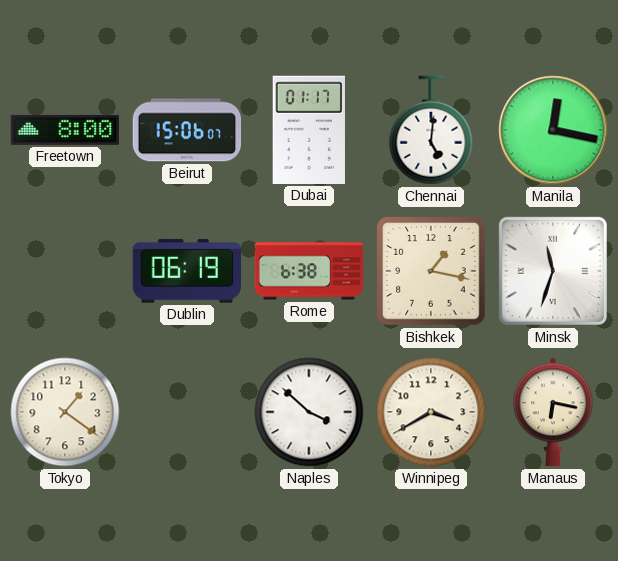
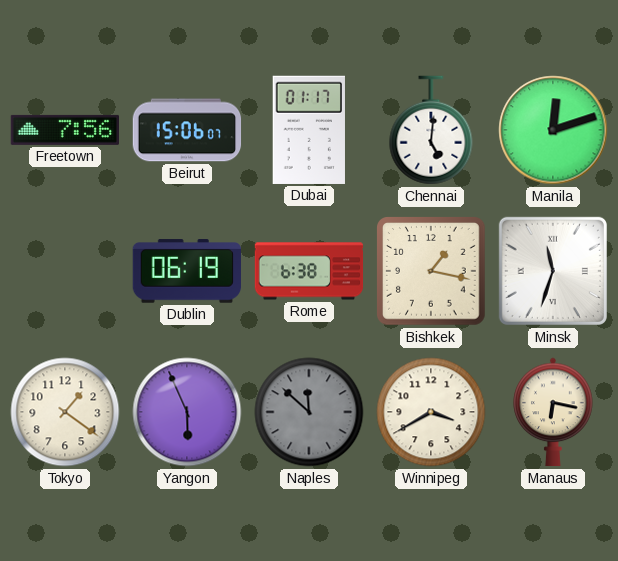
Freetown: 8:00 -> 7:56 (64, 130)
Manila: 12:17 -> 12:12 (553, 130)
Yangon: none -> 5:56 (187, 412)
Naples: 3:52 -> 11:52 (309, 412)
Naples dial: white -> grey (309, 412)
